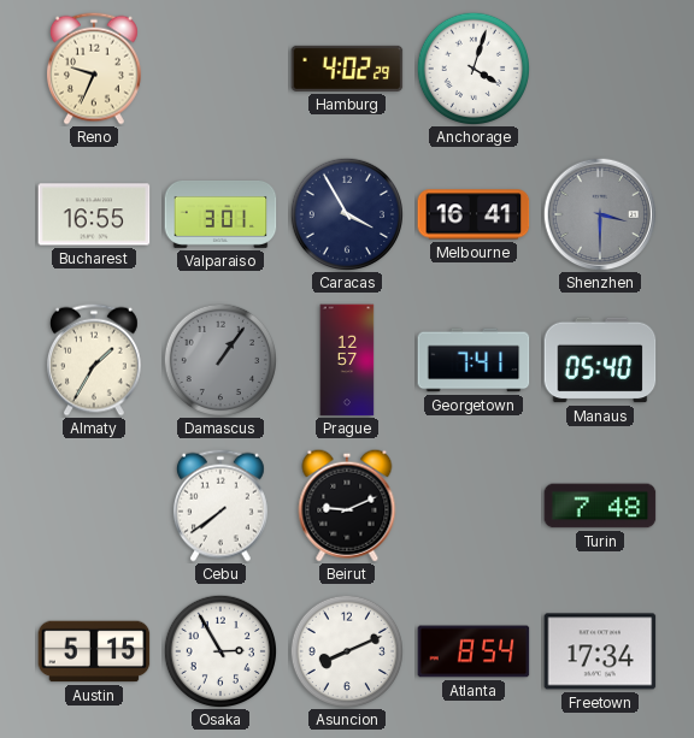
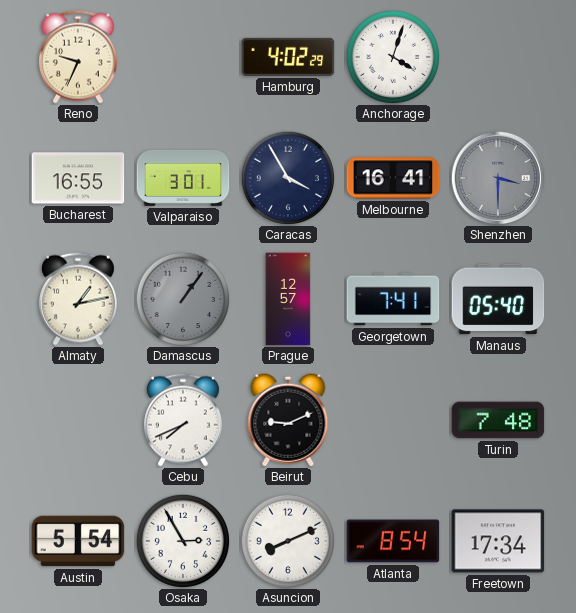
Almaty: 1:35 -> 1:13 (78, 299)
Cebu: 7:39 -> 7:41 (183, 420)
Austin: 5:15 -> 5:54 (78, 541)
